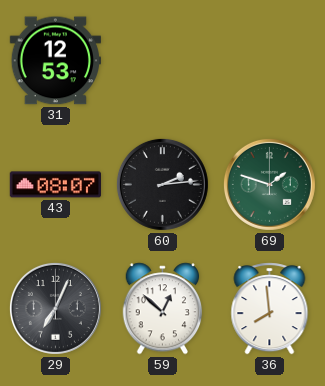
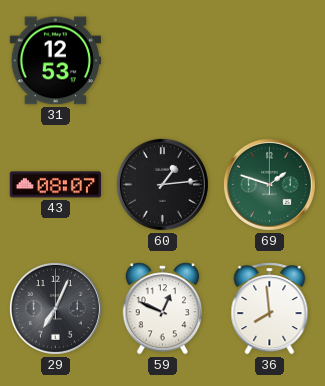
60: 2:14 -> 1:14 (162, 184)
59: 12:52 -> 12:49 (163, 309)
